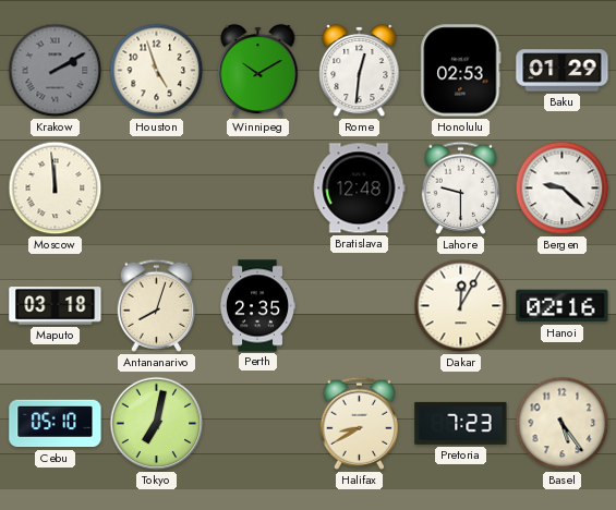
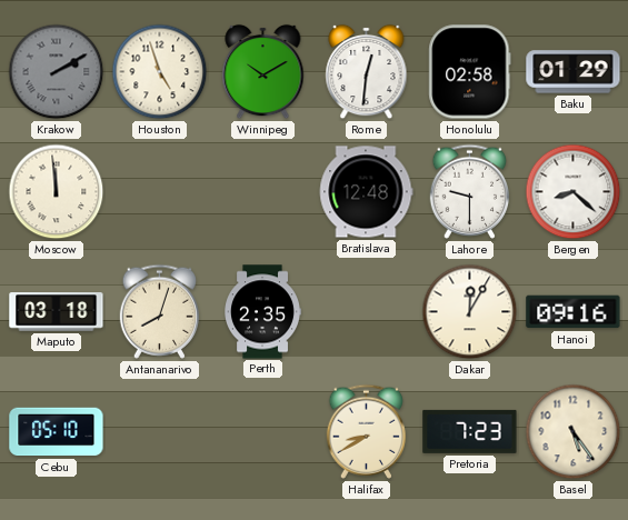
Honolulu: 02:53 -> 02:58 (470, 72)
Bergen: 9:22 -> 8:22 (574, 192)
Hanoi: 02:16 -> 09:16 (574, 312)
Tokyo: 7:02 -> none (157, 424)
